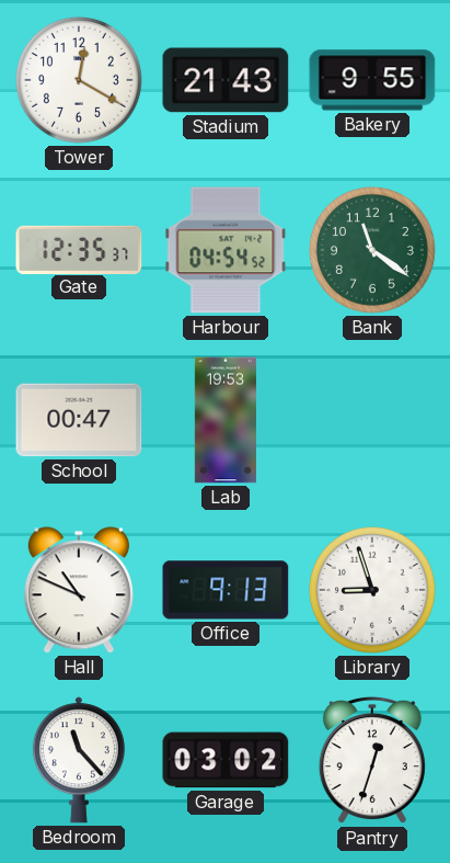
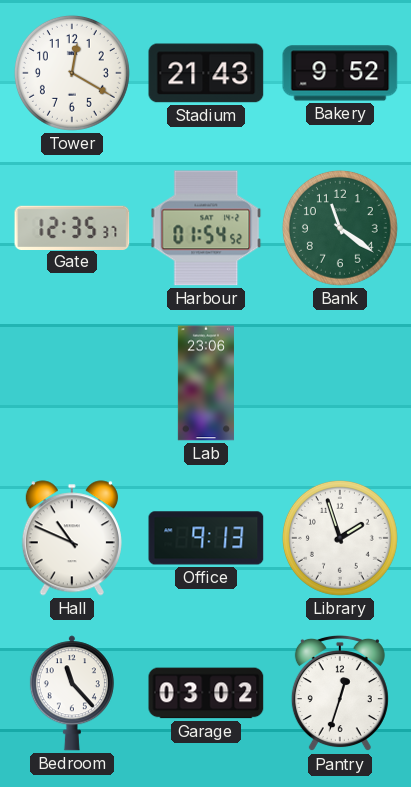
Bakery: 9:55 -> 9:52 (340, 73)
Harbour: 04:54 -> 01:54 (206, 228)
School: 00:47 -> none (79, 420)
Lab: 19:53 -> 23:06 (206, 383)
Library: 8:57 -> 1:57 (340, 538)
